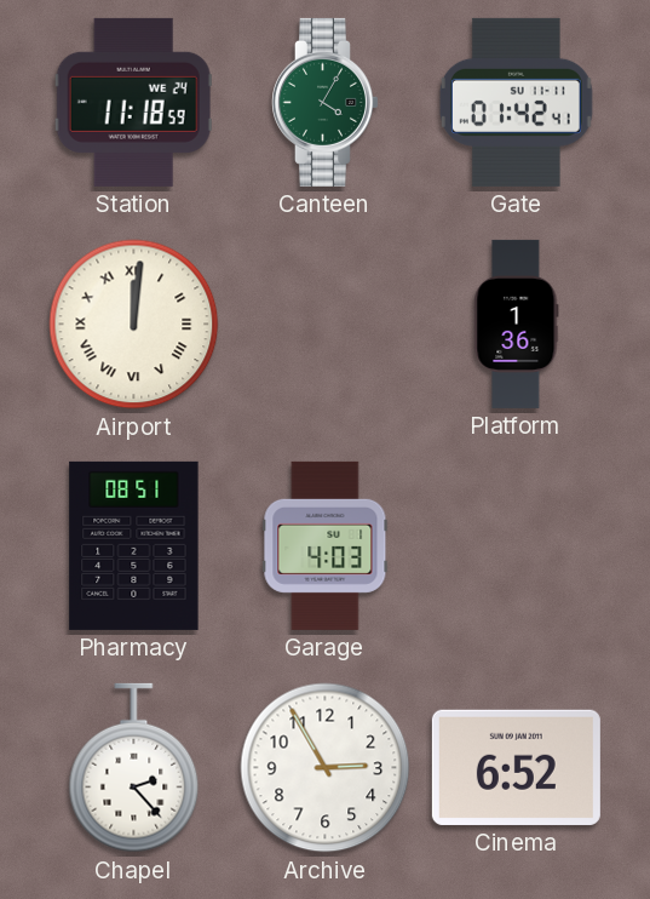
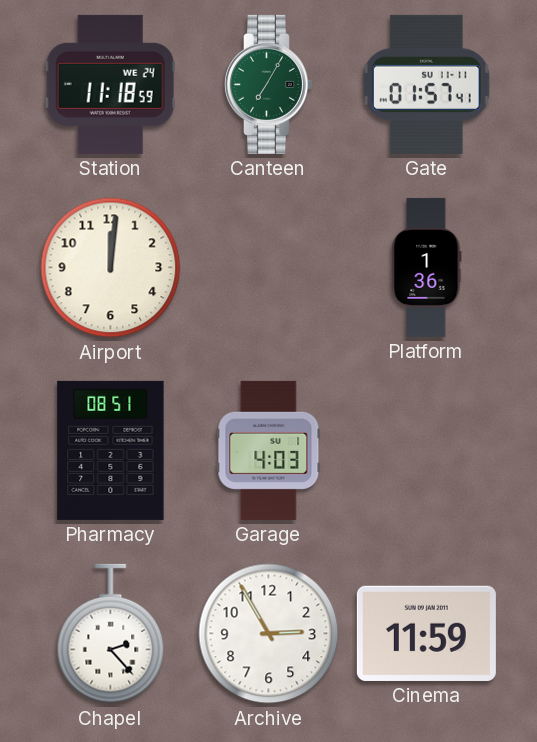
Canteen: 4:05 -> 7:05 (268, 84)
Gate: 01:42 -> 01:57 (427, 84)
Airport numerals: Roman -> Arabic (111, 268)
Cinema: 6:52 -> 11:59 (426, 633)
